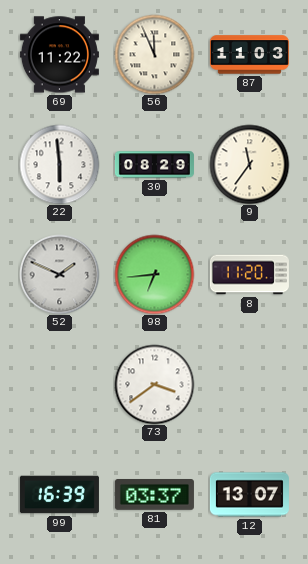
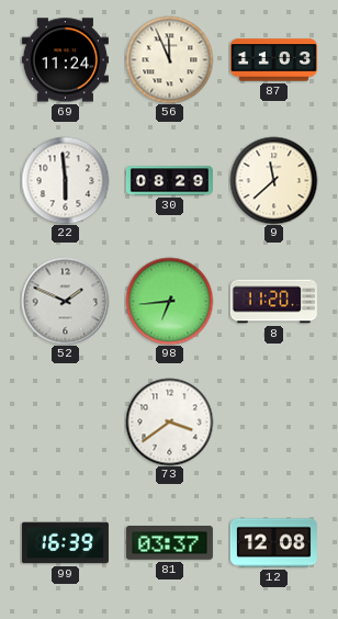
69: 11:22 -> 11:24 (65, 60)
9: 11:36 -> 11:38 (273, 180)
12: 13:07 -> 12:08 (273, 543)
